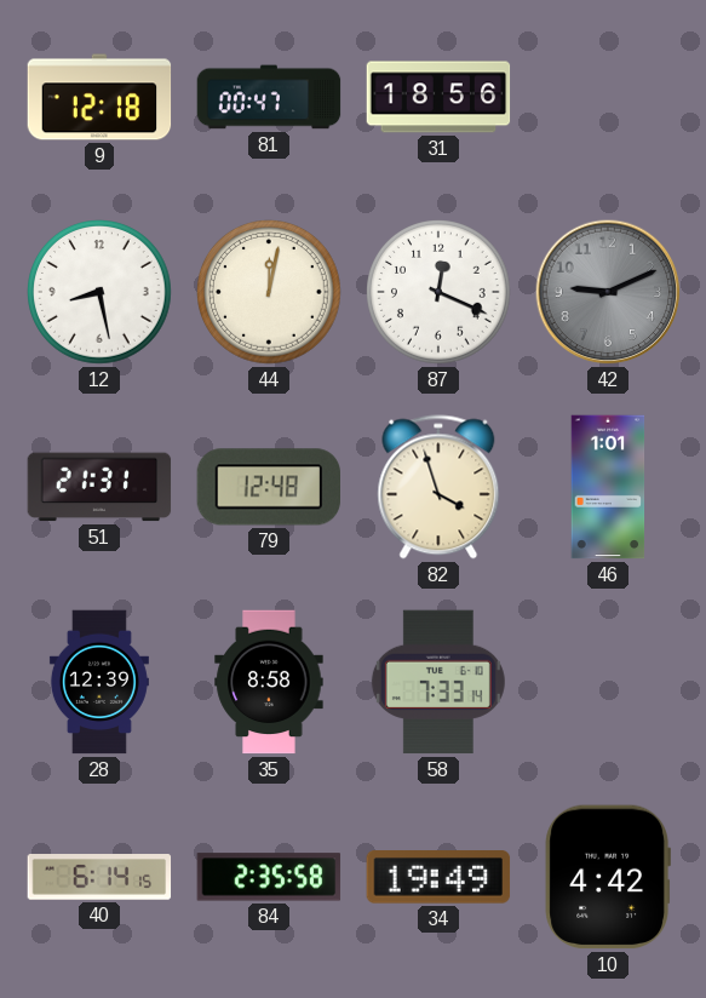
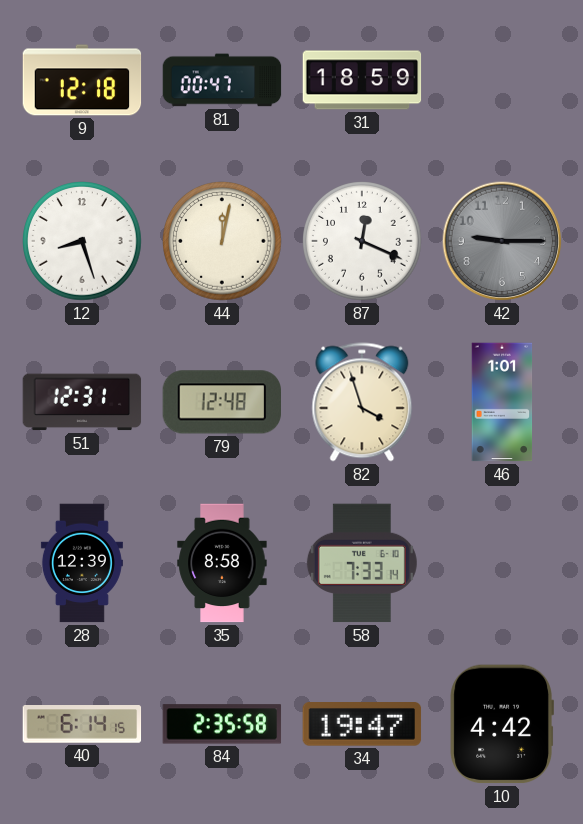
31: 18:56 -> 18:59 (362, 80)
12: 8:28 -> 8:27 (83, 242)
42: 9:11 -> 9:15 (502, 241)
51: 21:31 -> 12:31 (82, 402)
34: 19:49 -> 19:47 (362, 725)
